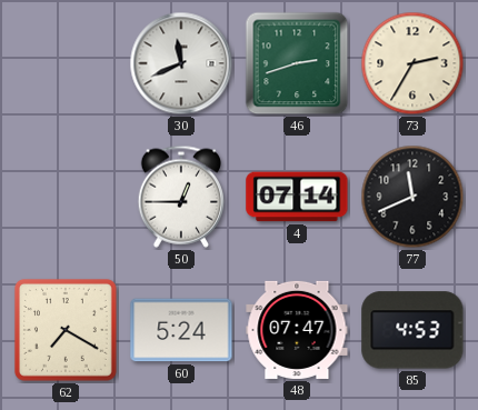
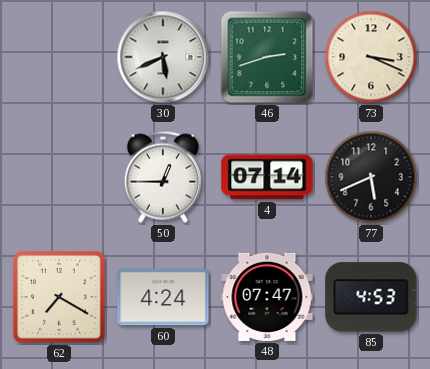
30: 11:41 -> 5:41 (163, 57)
73: 2:35 -> 3:19 (371, 57)
77: 11:41 -> 5:41 (371, 177)
60: 5:24 -> 4:24 (163, 297)
